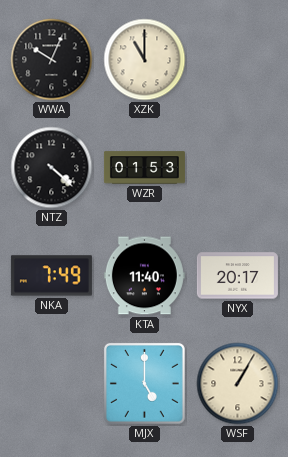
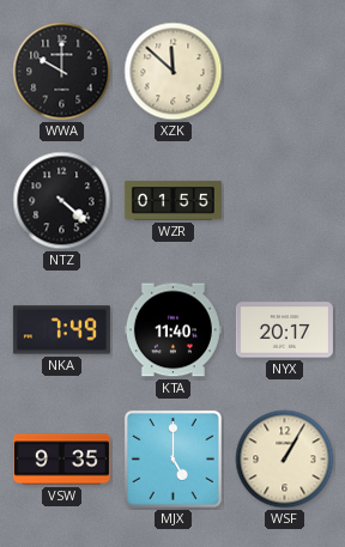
WWA: 10:04 -> 10:00 (62, 72)
XZK: 11:00 -> 11:52 (174, 72)
WZR: 01:53 -> 01:55 (172, 201)
VSW: none -> 9:35 (61, 460)
